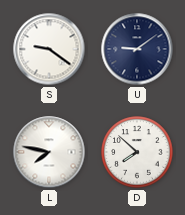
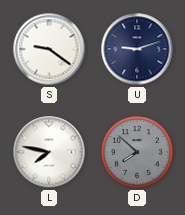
U: 9:09 -> 9:12 (137, 49)
D dial: white -> grey (137, 152)
